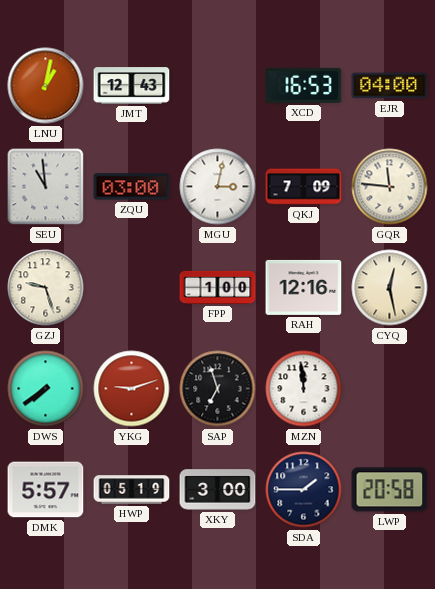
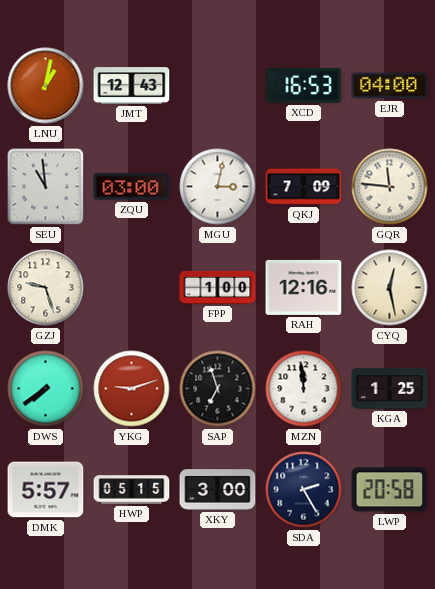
KGA: none -> 1:25 (390, 389)
HWP: 05:19 -> 05:15 (132, 490)
SDA: 1:45 -> 2:25 (304, 490)
